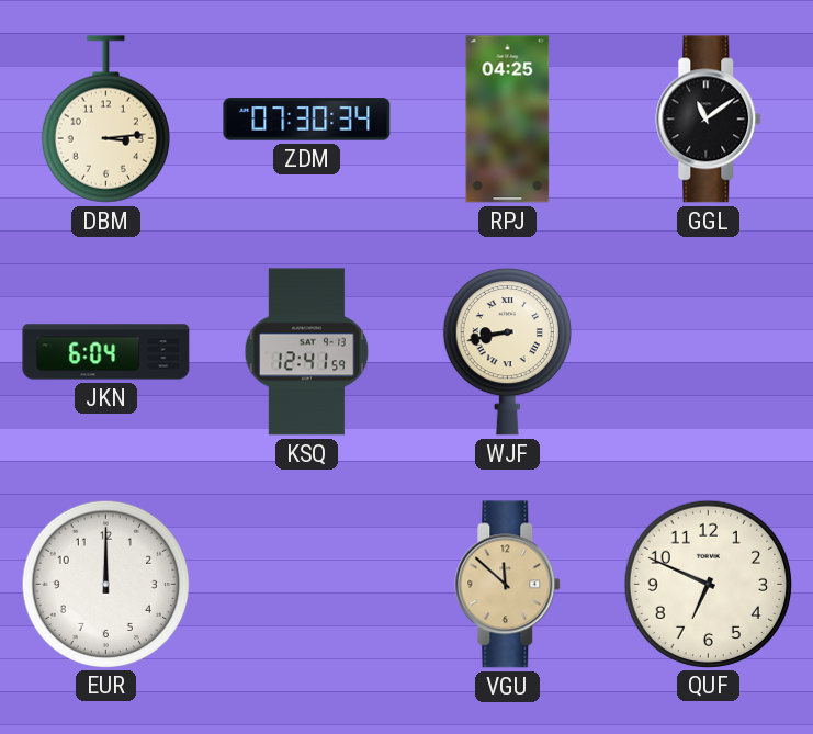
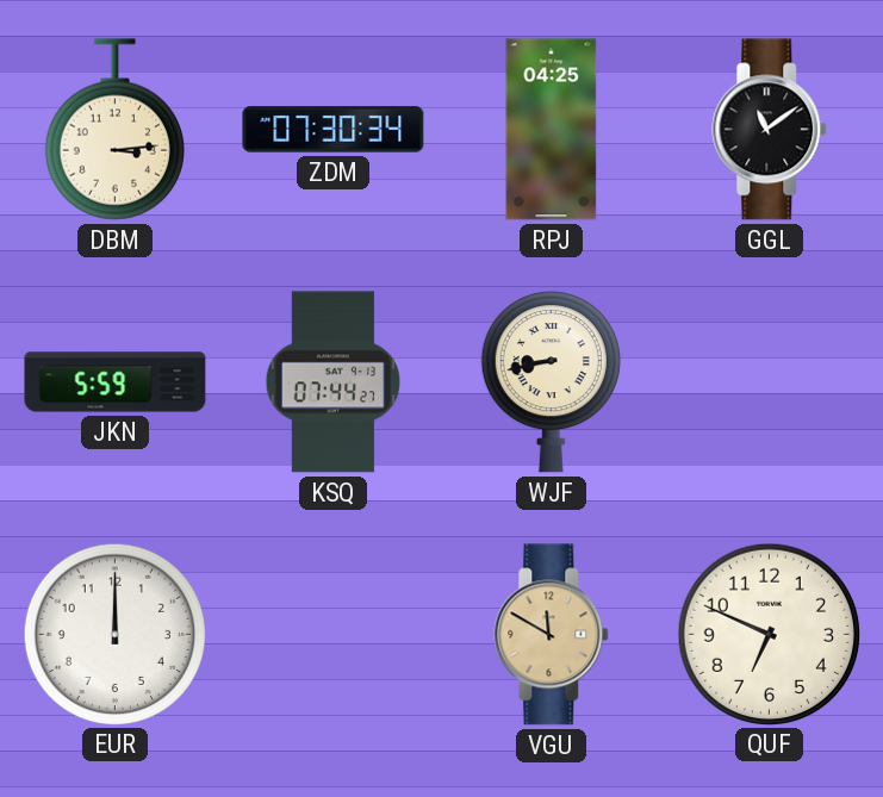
JKN: 6:04 -> 5:59 (116, 382)
KSQ: 12:41 -> 07:44 (334, 382)
VGU: 11:52 -> 11:50 (552, 635)
